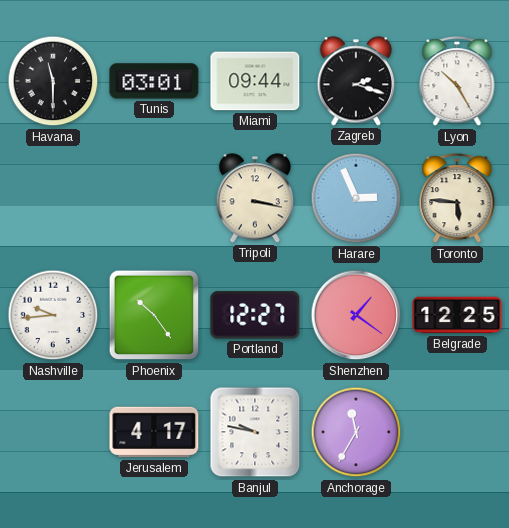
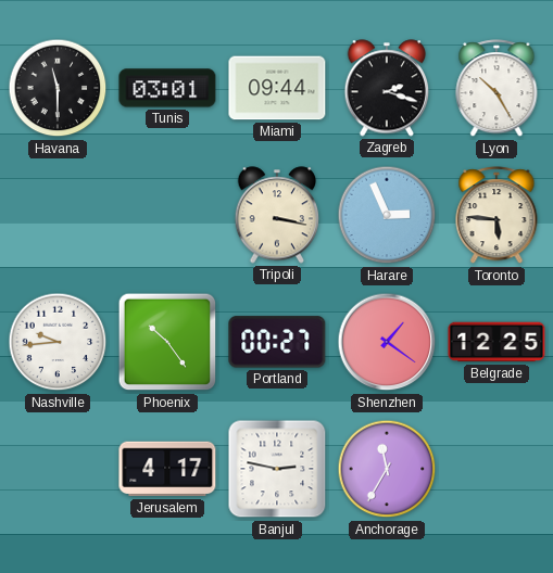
Portland: 12:27 -> 00:27 (277, 342)
Banjul: 9:47 -> 2:47 (277, 469)
